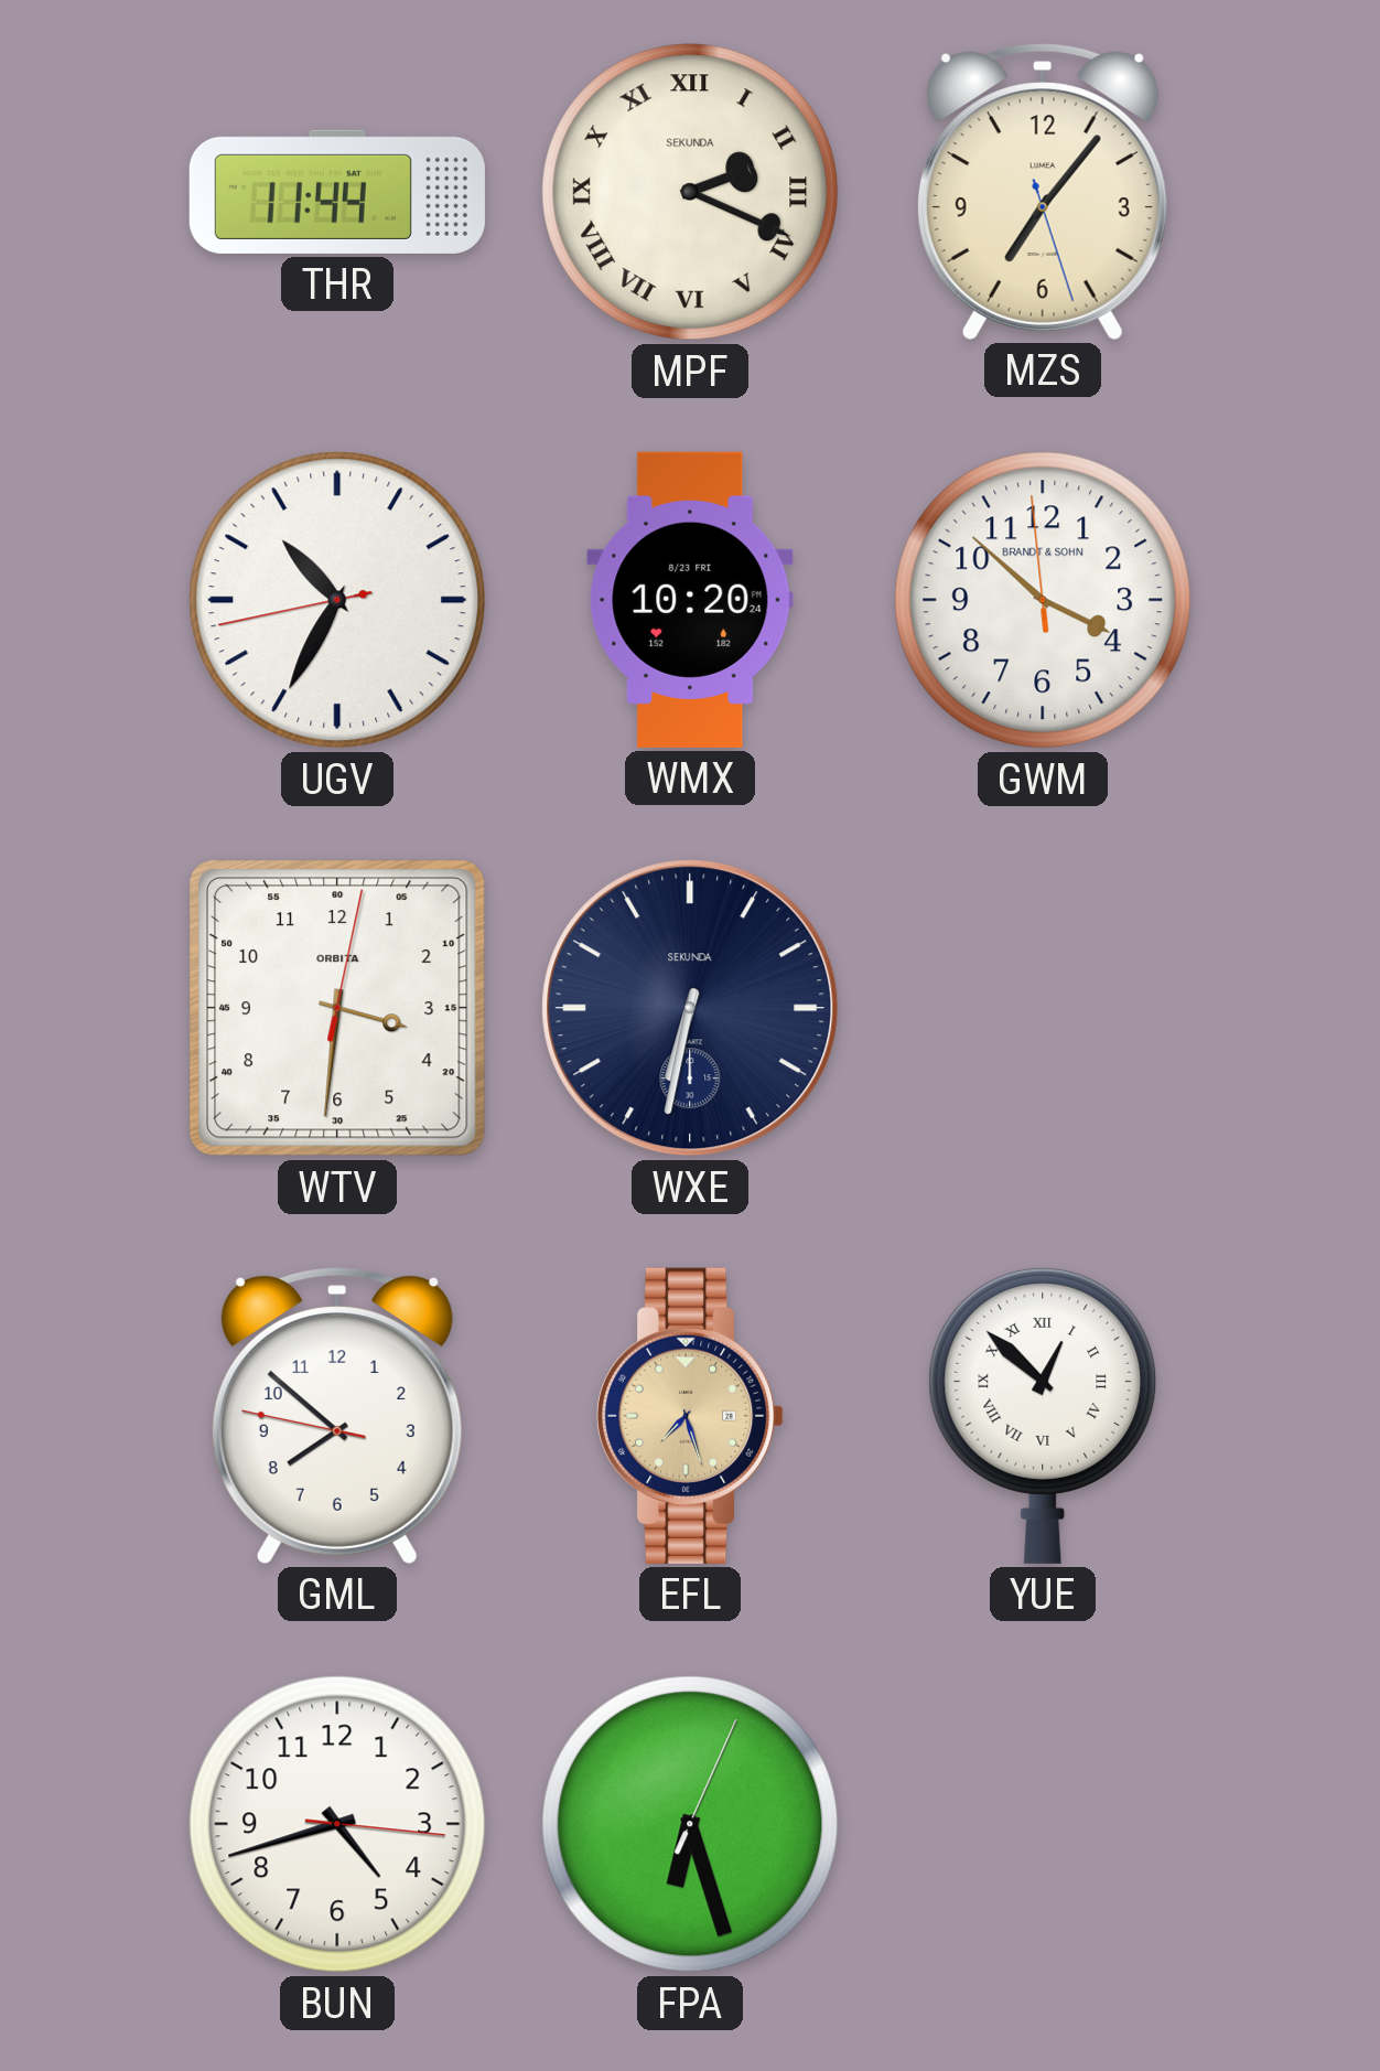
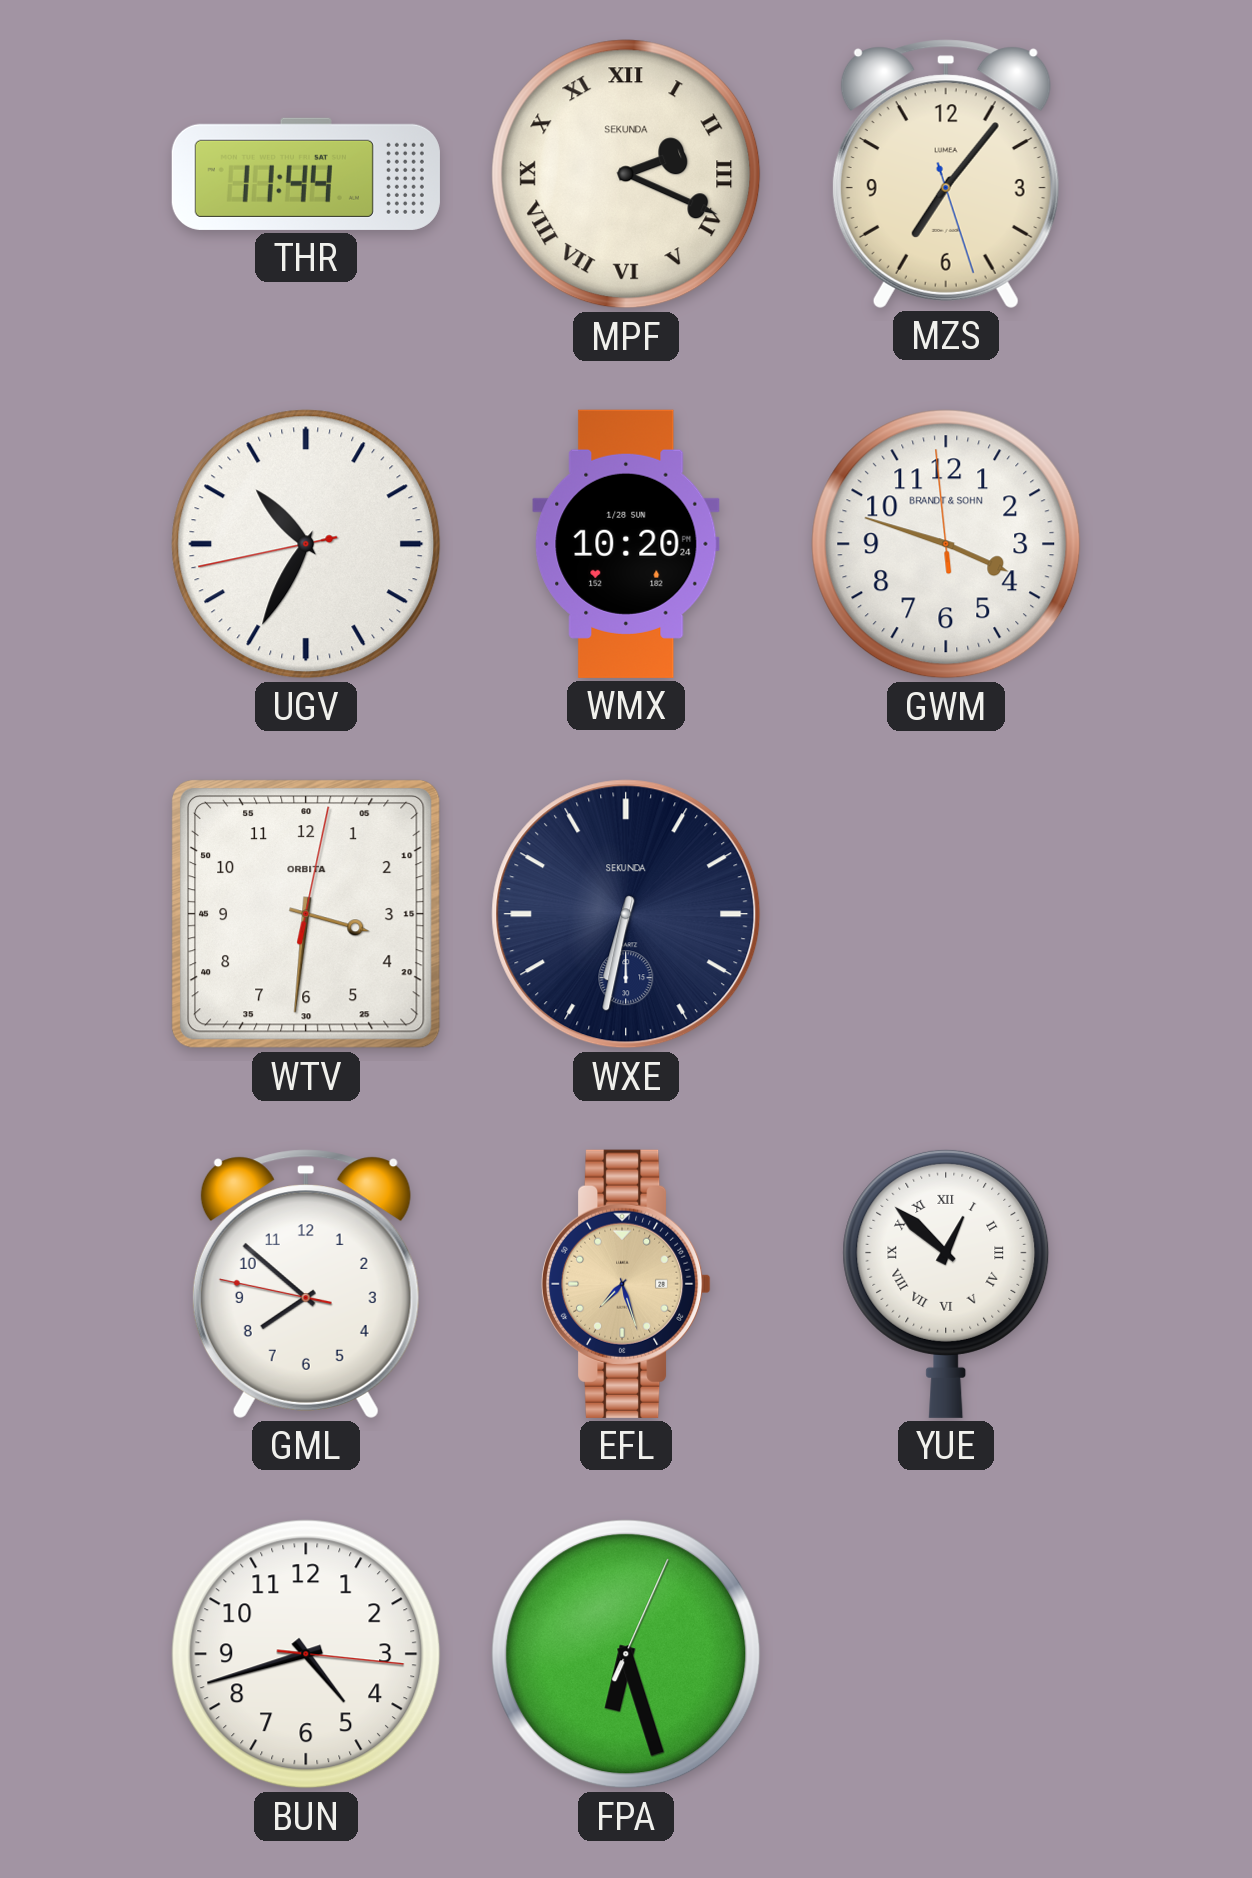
WMX date: 8/23 FRI -> 1/28 SUN (626, 544)
GWM: 3:51 -> 3:47 (946, 544)
